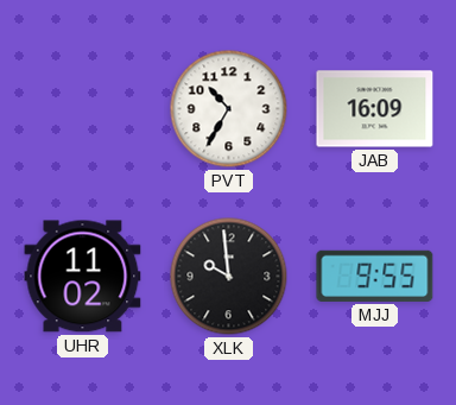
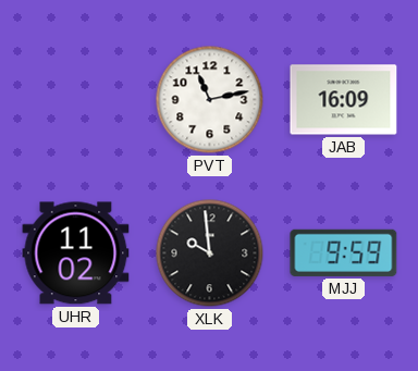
PVT: 10:35 -> 11:13 (210, 100)
MJJ: 9:55 -> 9:59 (344, 252)
